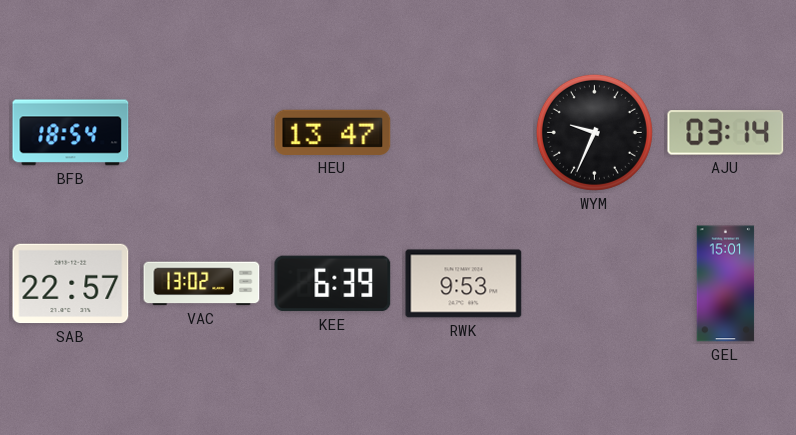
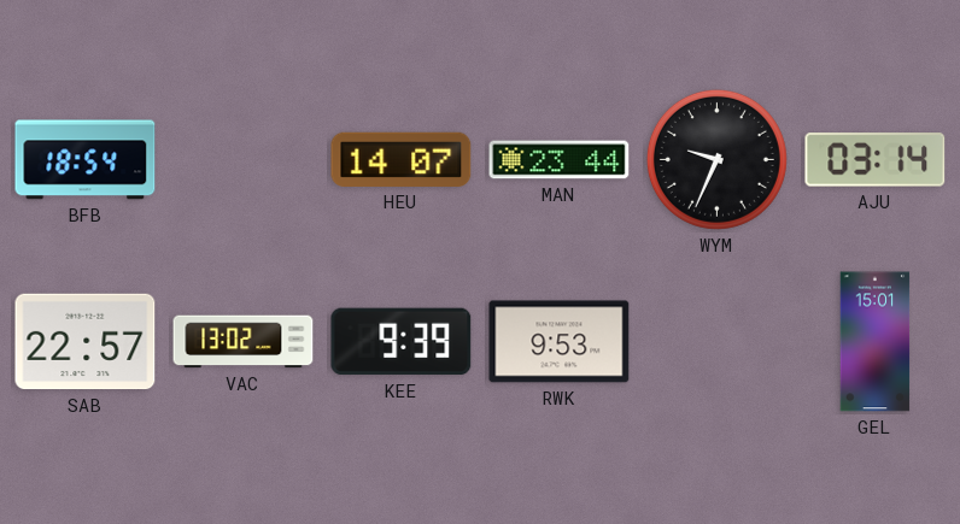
HEU: 13:47 -> 14:07 (402, 159)
MAN: none -> 23:44 (560, 160)
KEE: 6:39 -> 9:39 (402, 342)
